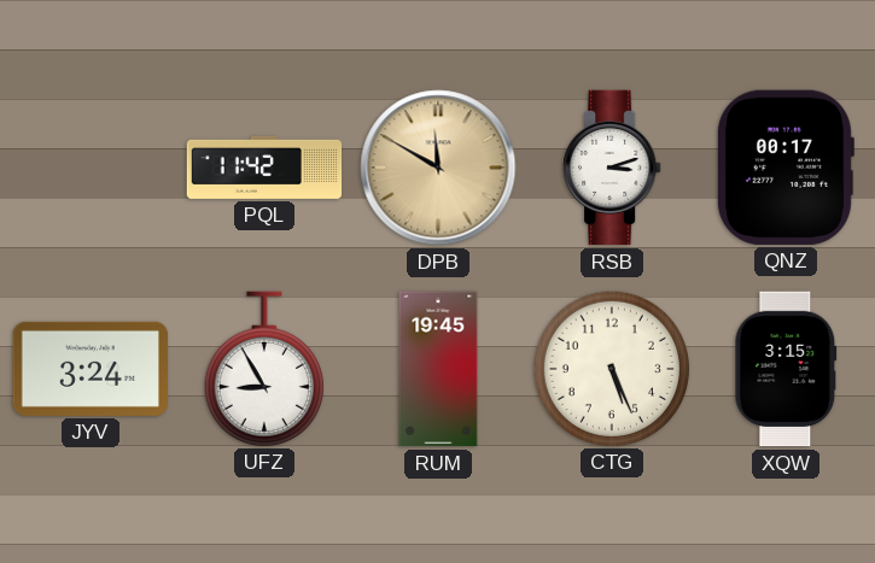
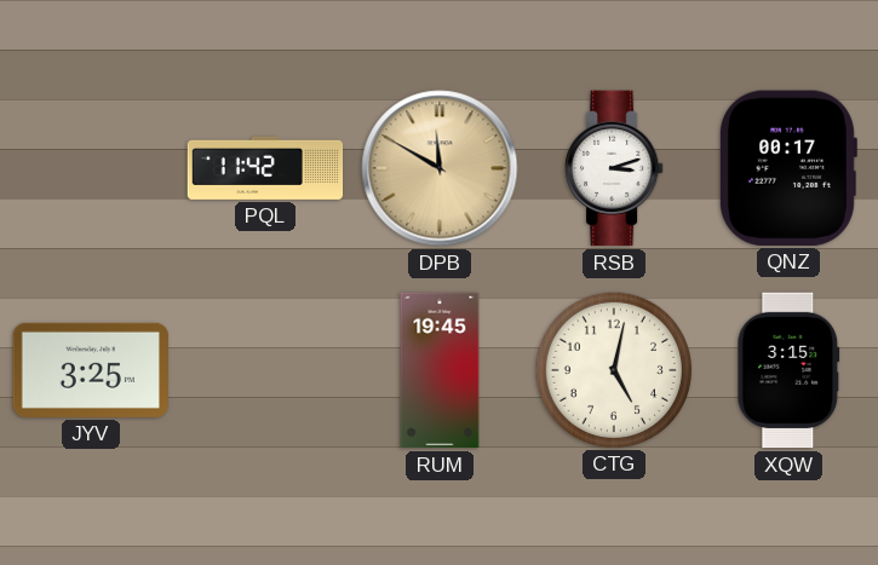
JYV: 3:24 -> 3:25 (91, 370)
UFZ: 8:55 -> none (264, 369)
CTG: 5:26 -> 5:02 (613, 369)
